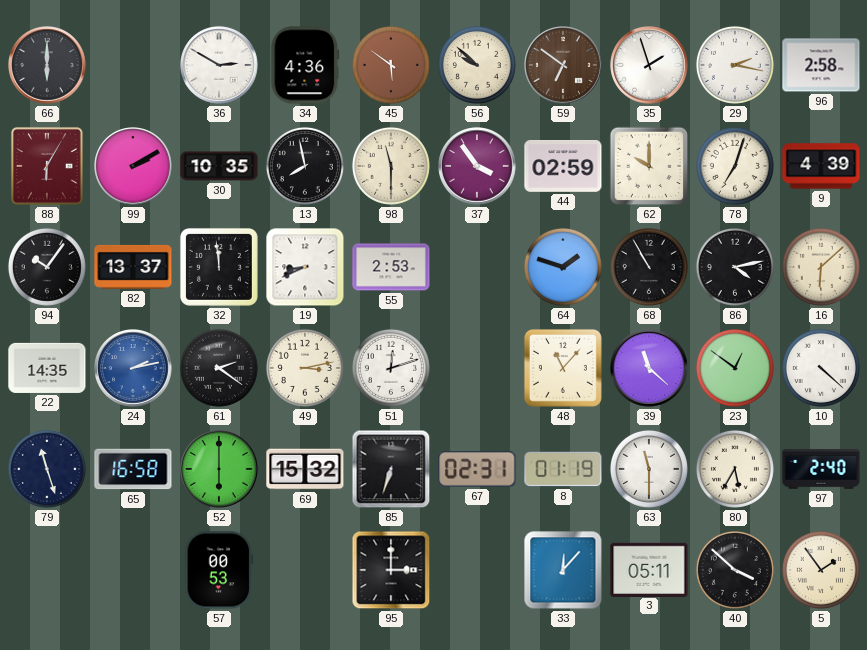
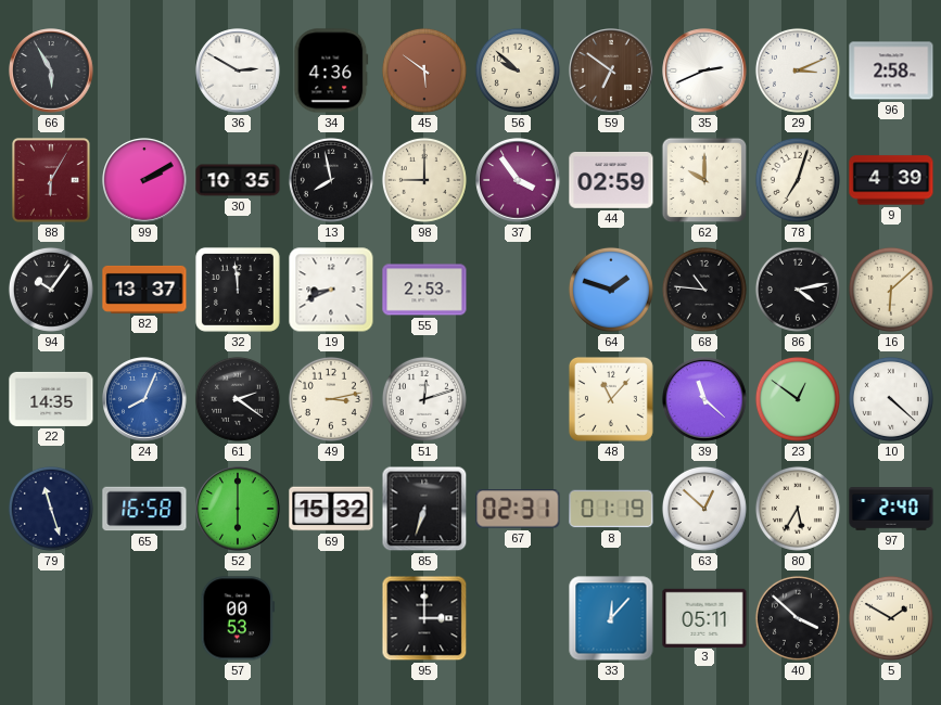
66: 6:00 -> 5:55 (51, 70)
35: 1:57 -> 2:41 (704, 70)
29: 2:17 -> 3:11 (798, 70)
98: 11:30 -> 9:00 (424, 180)
68: 10:55 -> 10:46 (704, 290)
24: 2:13 -> 8:04 (144, 399)
63: 11:30 -> 12:52 (704, 509)
5: 1:54 -> 1:50 (891, 618)
